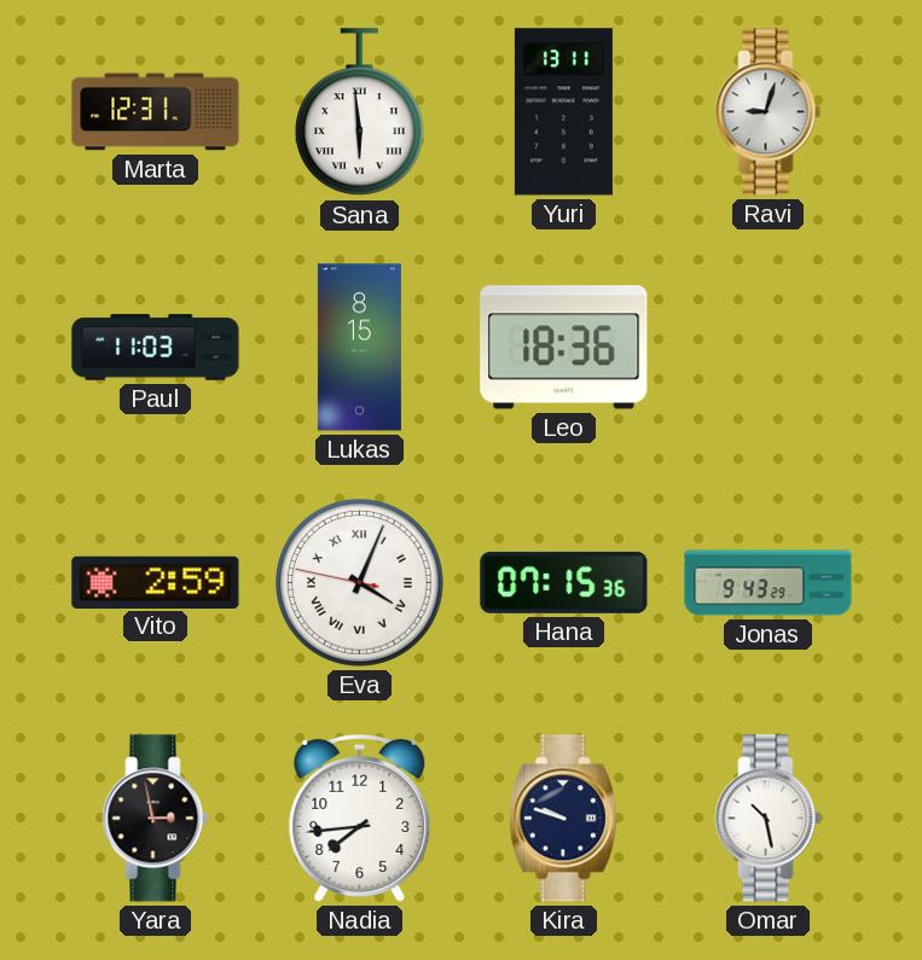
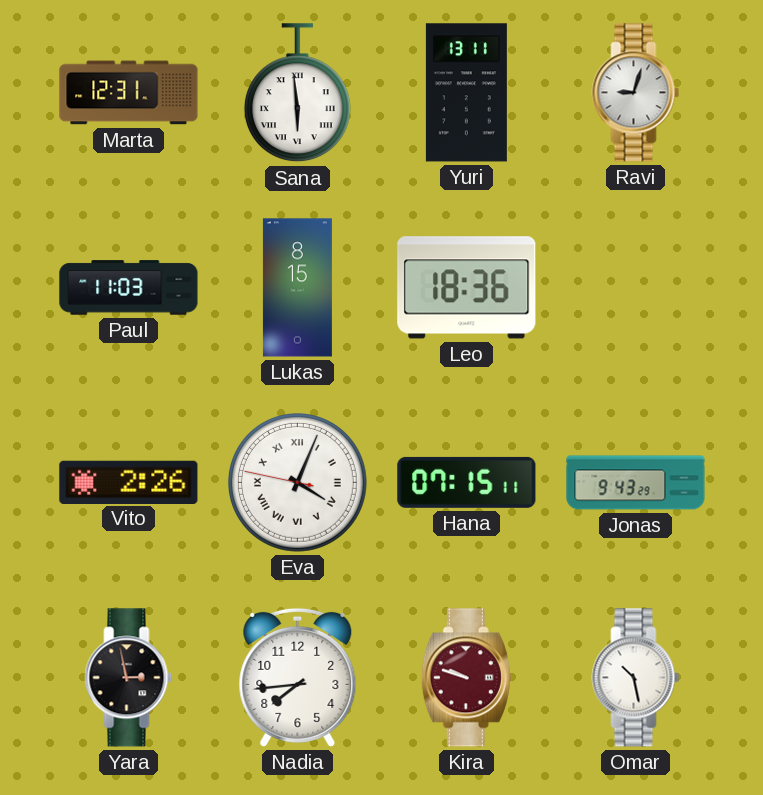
Vito: 2:59 -> 2:26 (129, 482)
Hana: 07:15:36 -> 07:15:11 (467, 482)
Kira dial: navy -> burgundy (466, 678)
